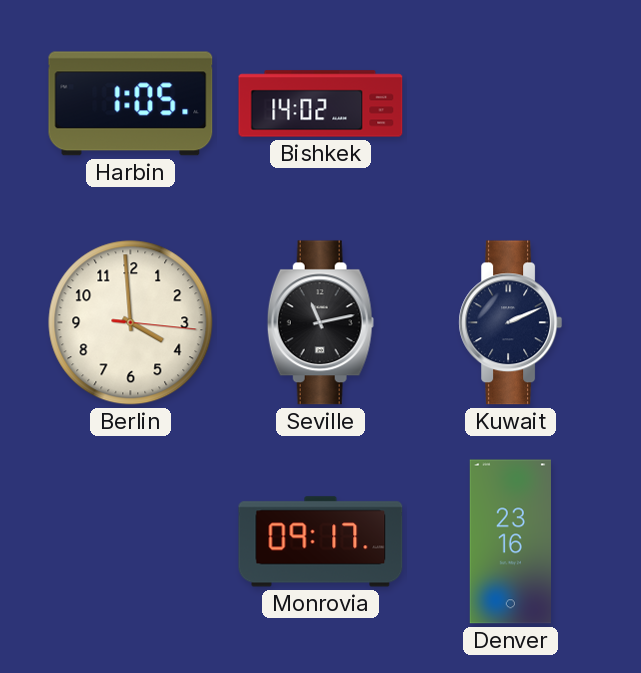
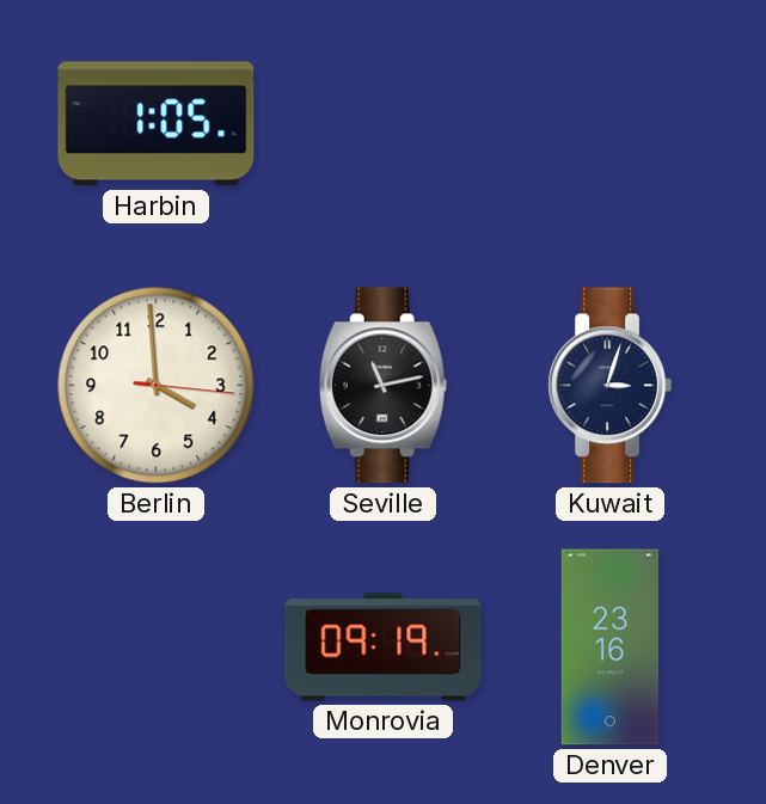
Bishkek: 14:02 -> none (321, 104)
Kuwait: 2:11 -> 3:03 (611, 386)
Monrovia: 09:17 -> 09:19 (384, 648)
